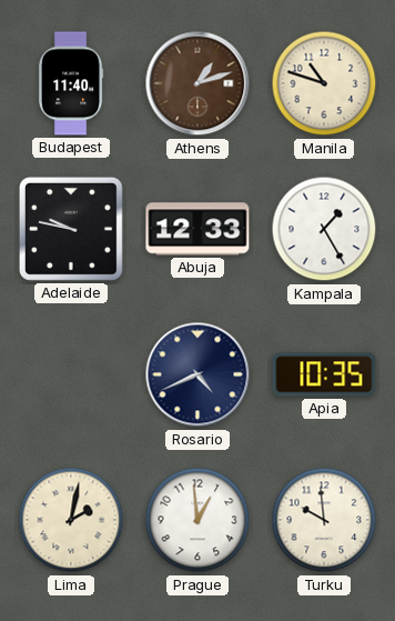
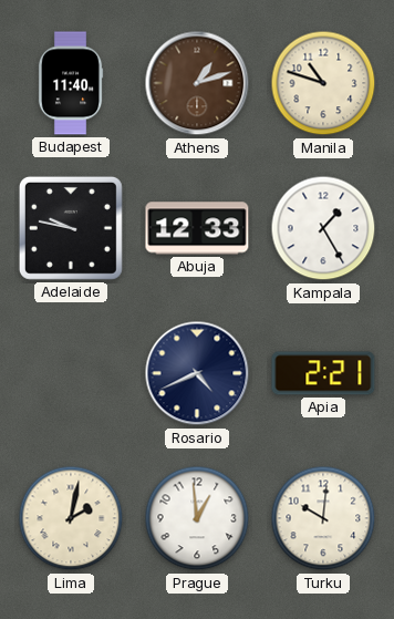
Apia: 10:35 -> 2:21 (323, 373)
Turku: 9:59 -> 10:01 (323, 518)
